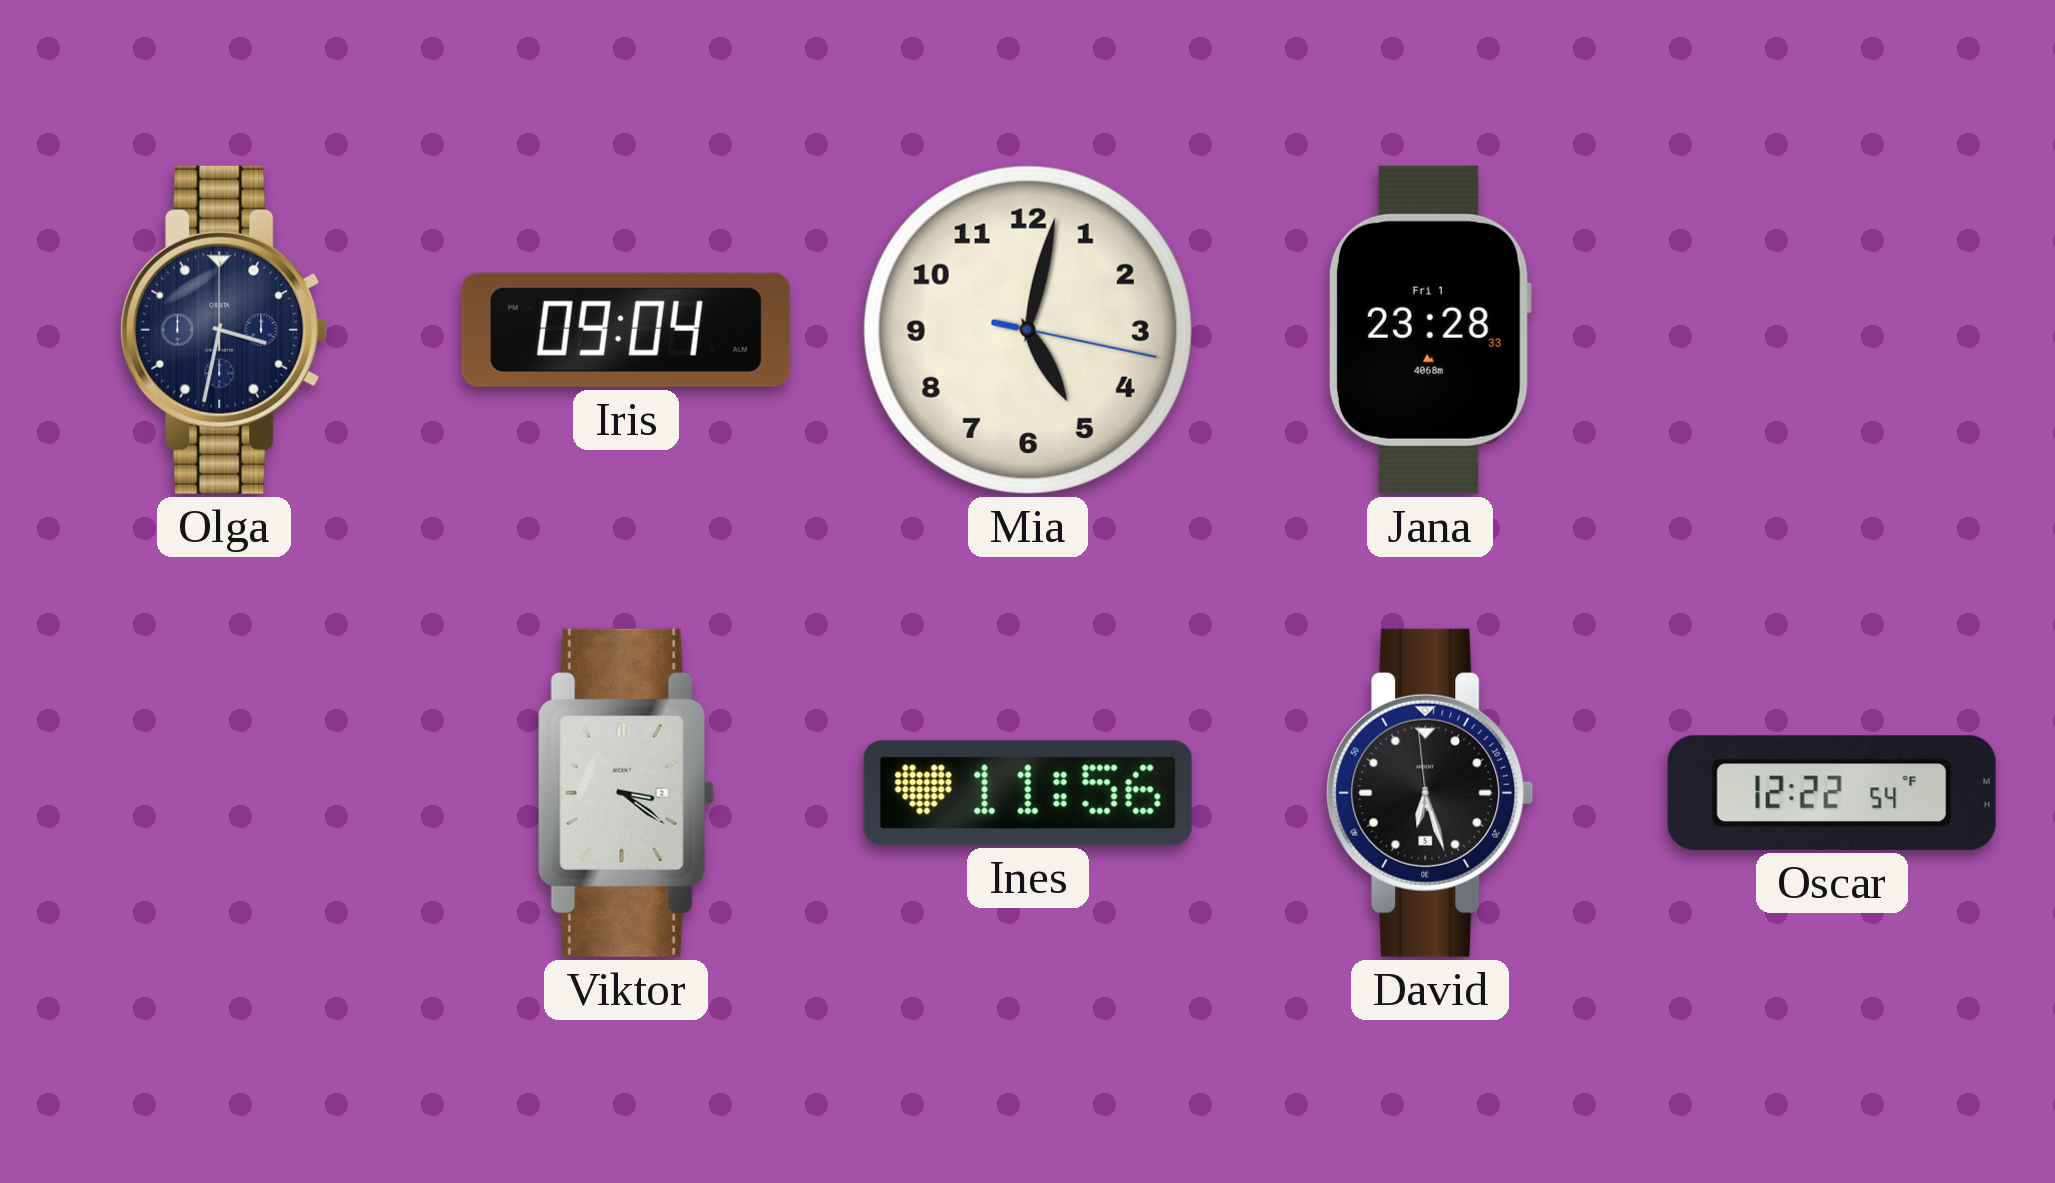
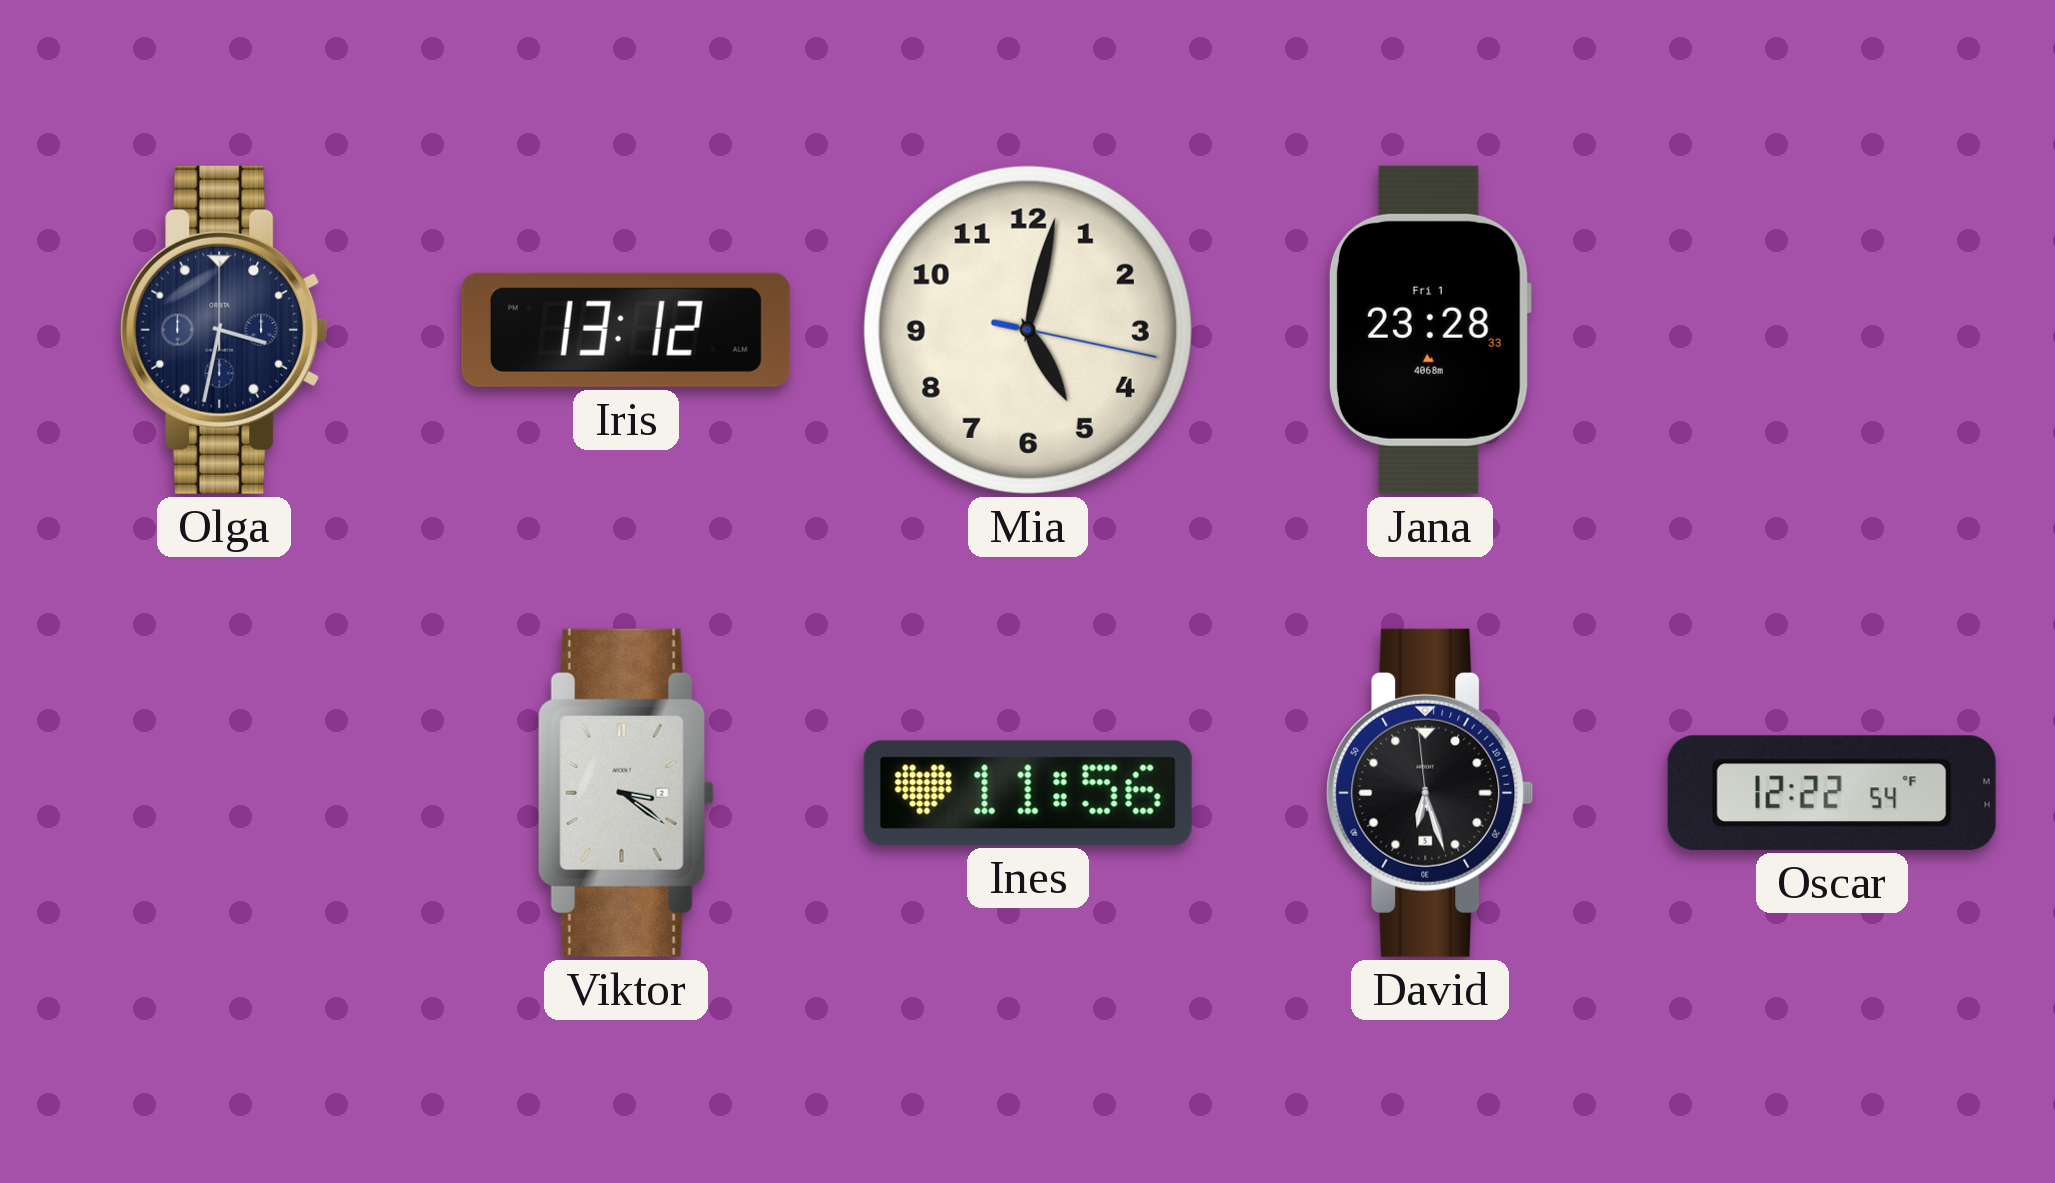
Iris: 09:04 -> 13:12 (626, 330)
